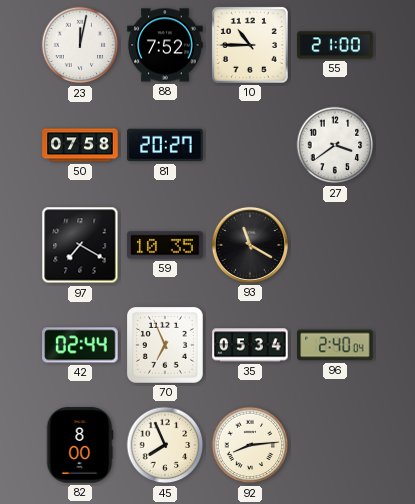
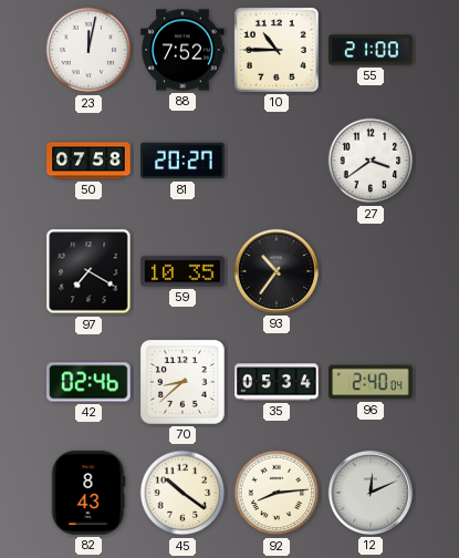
93: 11:20 -> 10:36 (277, 271)
42: 02:44 -> 02:46 (88, 382)
70: 6:56 -> 8:38 (182, 382)
82: 8:00 -> 8:43 (88, 493)
45: 7:56 -> 10:21 (182, 493)
12: none -> 12:11 (371, 493)
